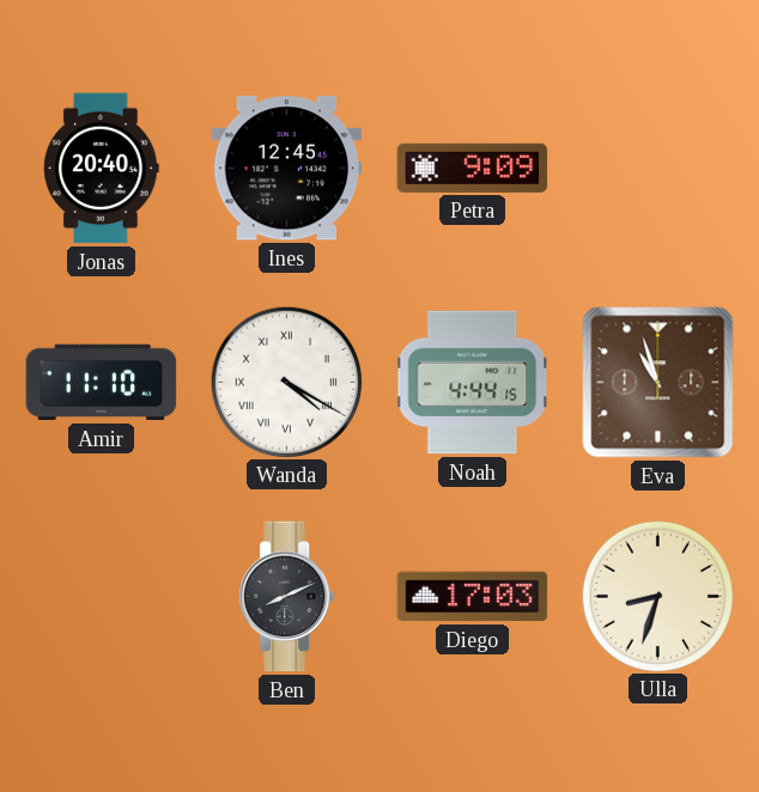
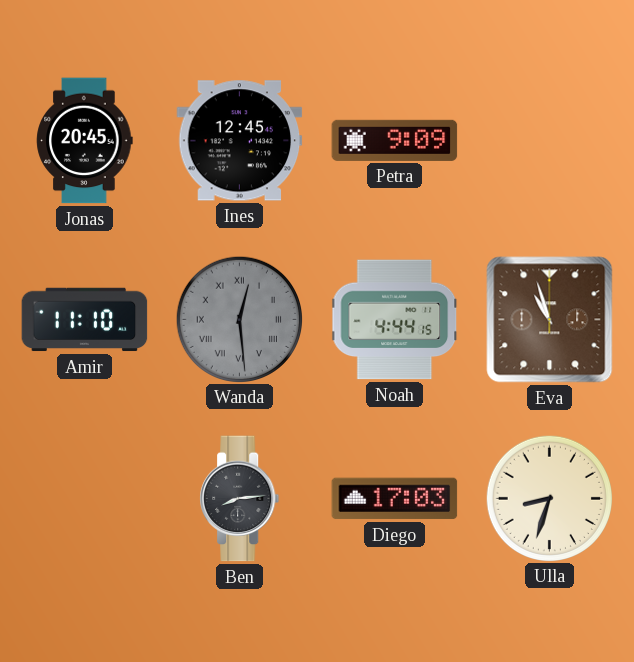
Jonas: 20:40 -> 20:45 (85, 141)
Wanda: 4:20 -> 12:29 (239, 319)
Wanda dial: white -> grey (239, 319)
Ben: 8:11 -> 8:14 (240, 499)
